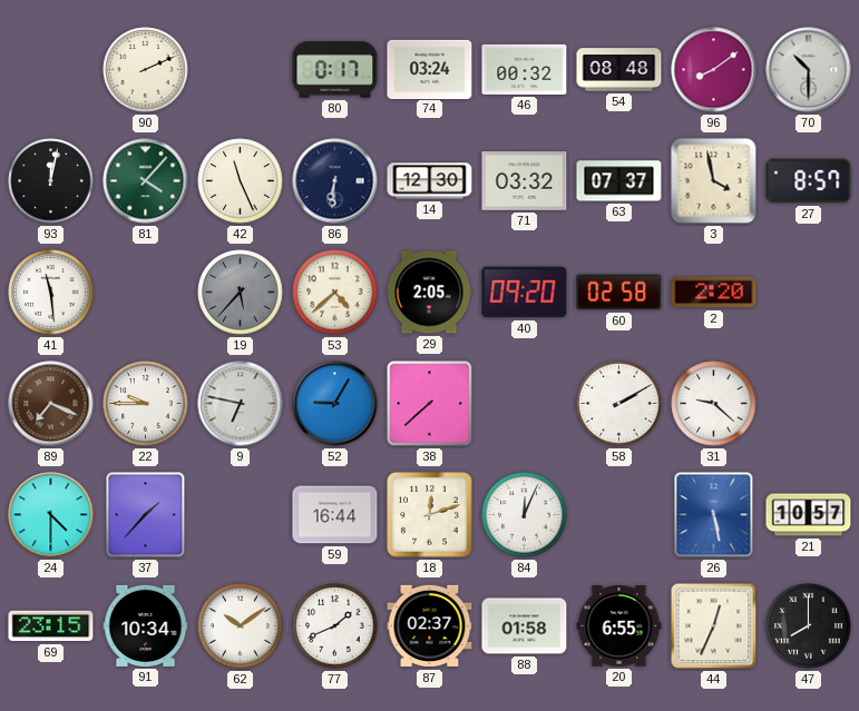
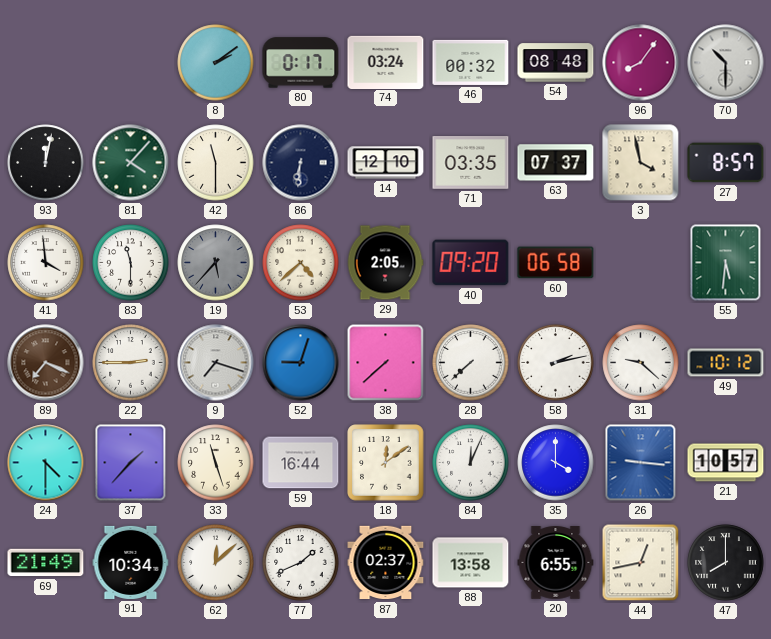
90: 2:11 -> none (146, 70)
8: none -> 2:09 (216, 63)
96: 8:09 -> 8:06 (641, 63)
42: 11:26 -> 11:30 (216, 163)
14: 12:30 -> 12:10 (386, 163)
71: 03:32 -> 03:35 (471, 163)
41: 11:29 -> 3:59 (46, 263)
83: none -> 11:30 (131, 263)
60: 02:58 -> 06:58 (556, 263)
2: 2:20 -> none (714, 293)
55: none -> 5:31 (726, 263)
22: 9:45 -> 2:45 (131, 363)
9: 6:47 -> 7:18 (216, 363)
52: 9:05 -> 9:03 (301, 363)
28: none -> 7:38 (471, 363)
58: 2:10 -> 2:13 (556, 363)
49: none -> 10:12 (726, 363)
33: none -> 11:27 (216, 463)
18: 12:12 -> 12:09 (386, 463)
35: none -> 4:00 (556, 463)
26: 5:28 -> 9:16 (641, 463)
69: 23:15 -> 21:49 (46, 563)
62: 10:09 -> 12:08 (216, 563)
88: 01:58 -> 13:58 (471, 563)
44: 12:34 -> 12:43 (641, 563)
